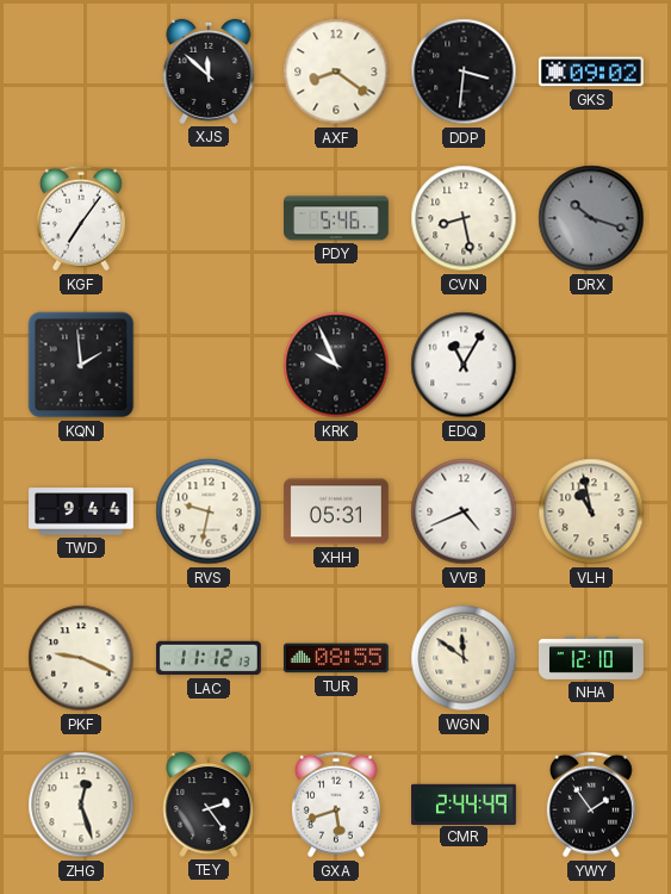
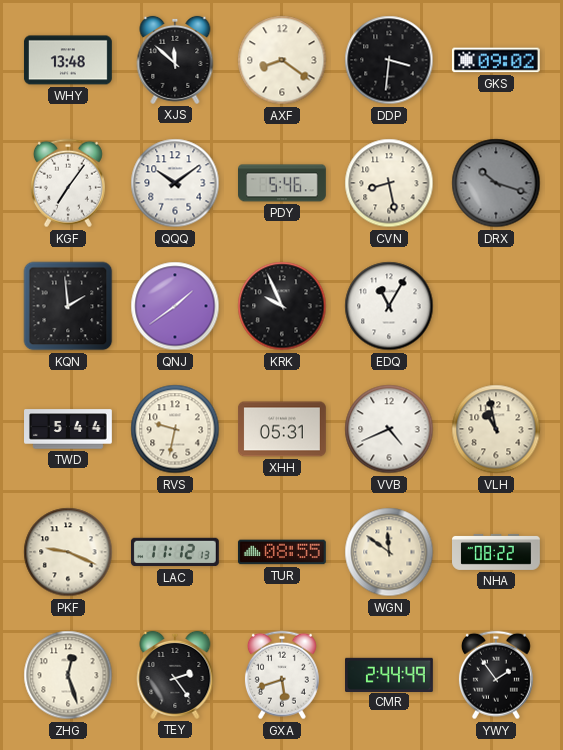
WHY: none -> 13:48 (68, 60)
QQQ: none -> 10:09 (175, 183)
QNJ: none -> 1:39 (175, 306)
TWD: 9:44 -> 5:44 (69, 429)
NHA: 12:10 -> 08:22 (497, 552)
